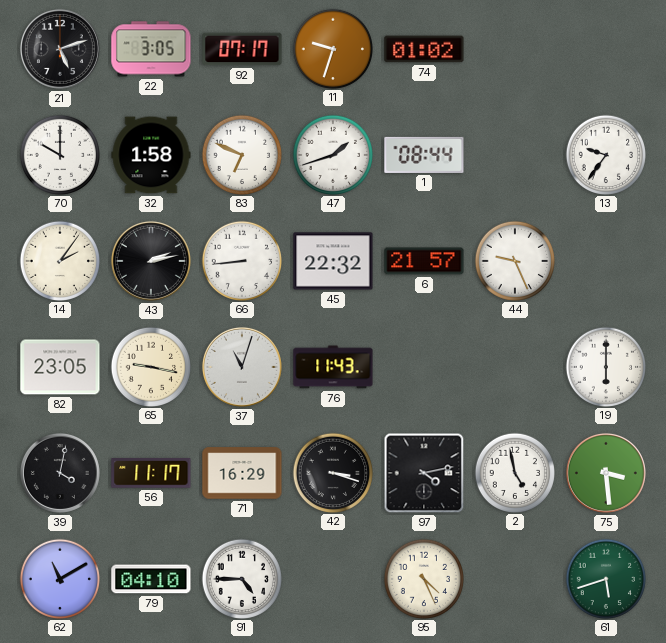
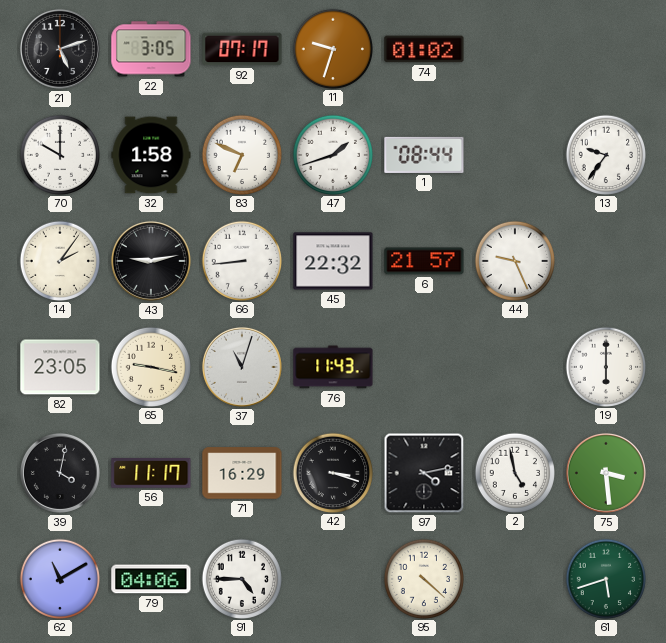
43: 2:13 -> 9:13 (151, 261)
79: 04:10 -> 04:06 (151, 579)
95: 4:26 -> 4:22 (423, 578)
